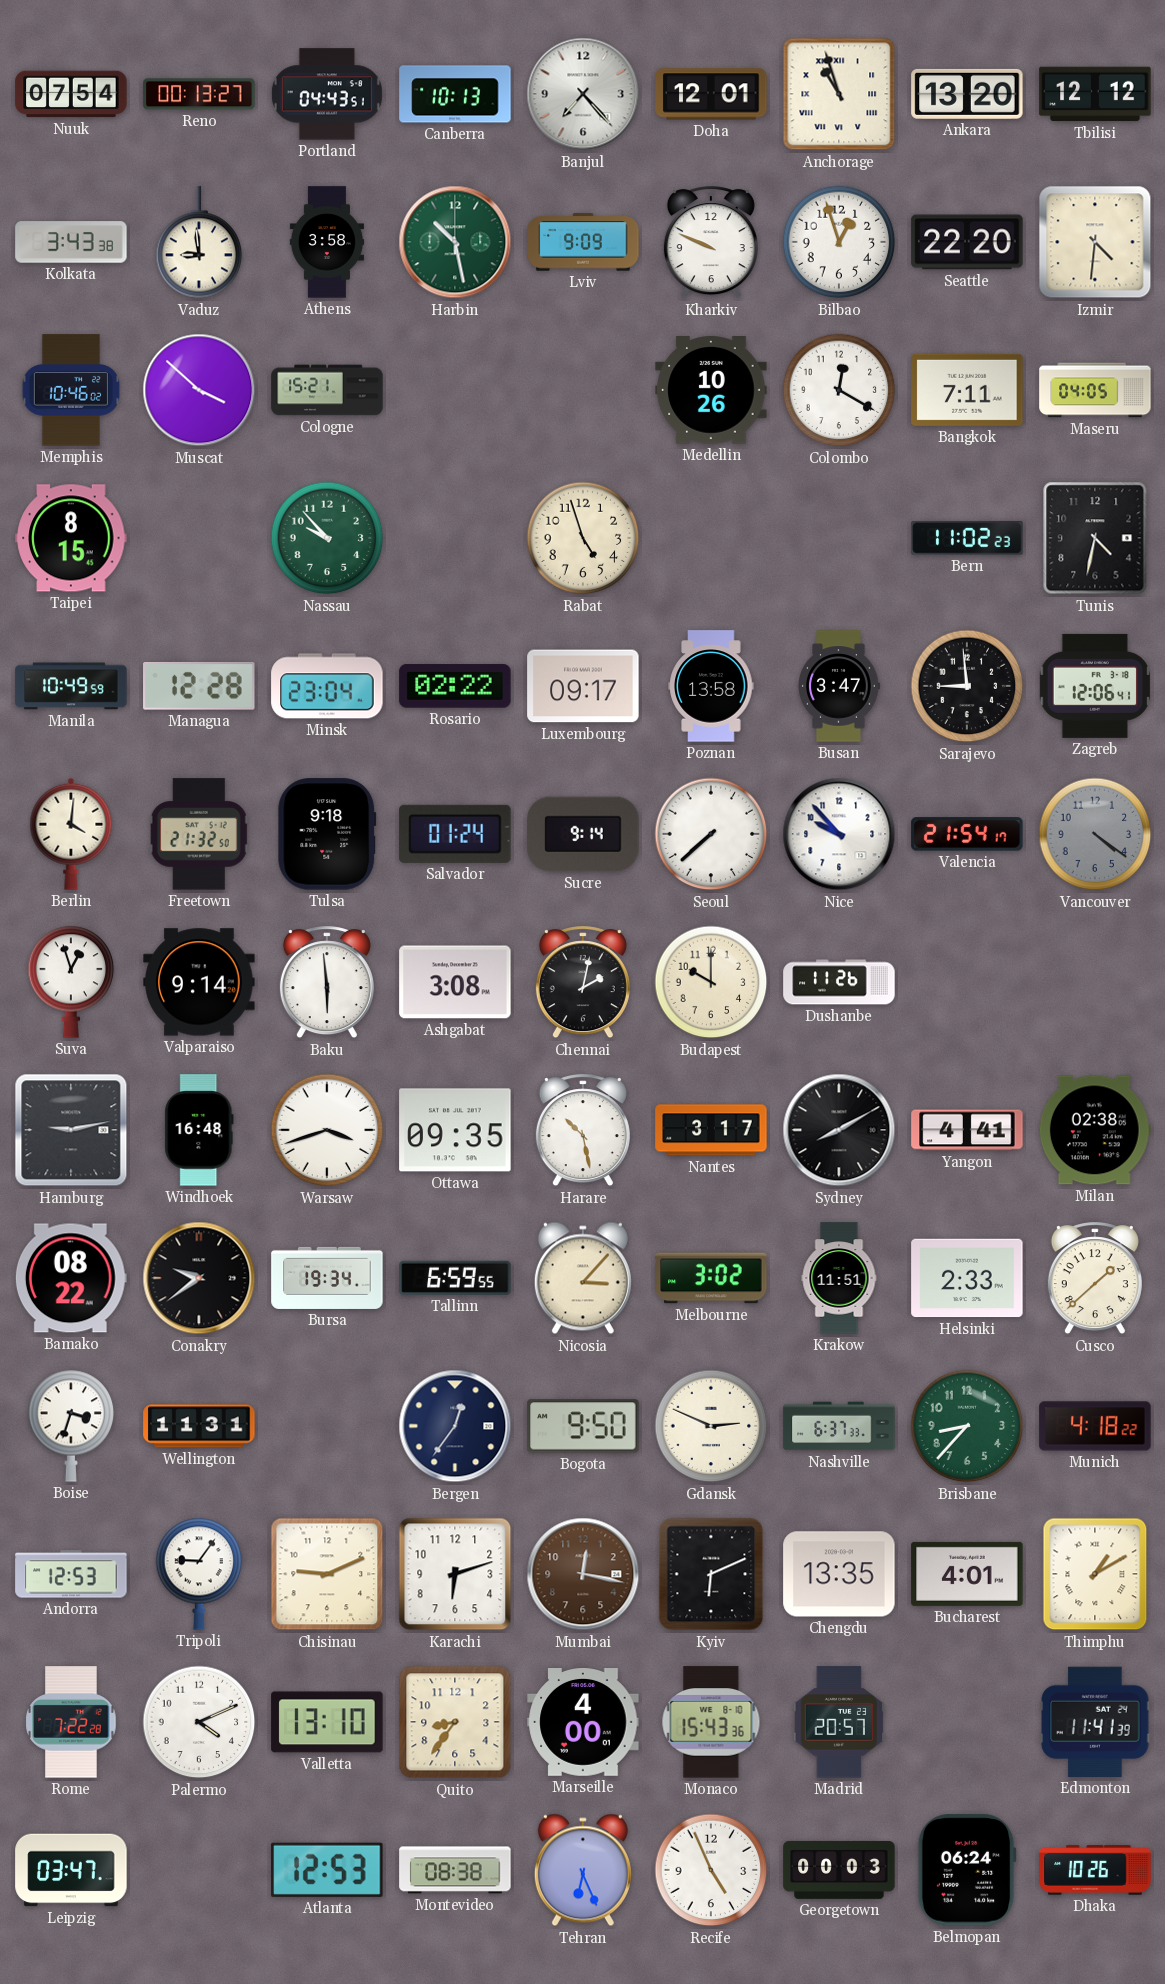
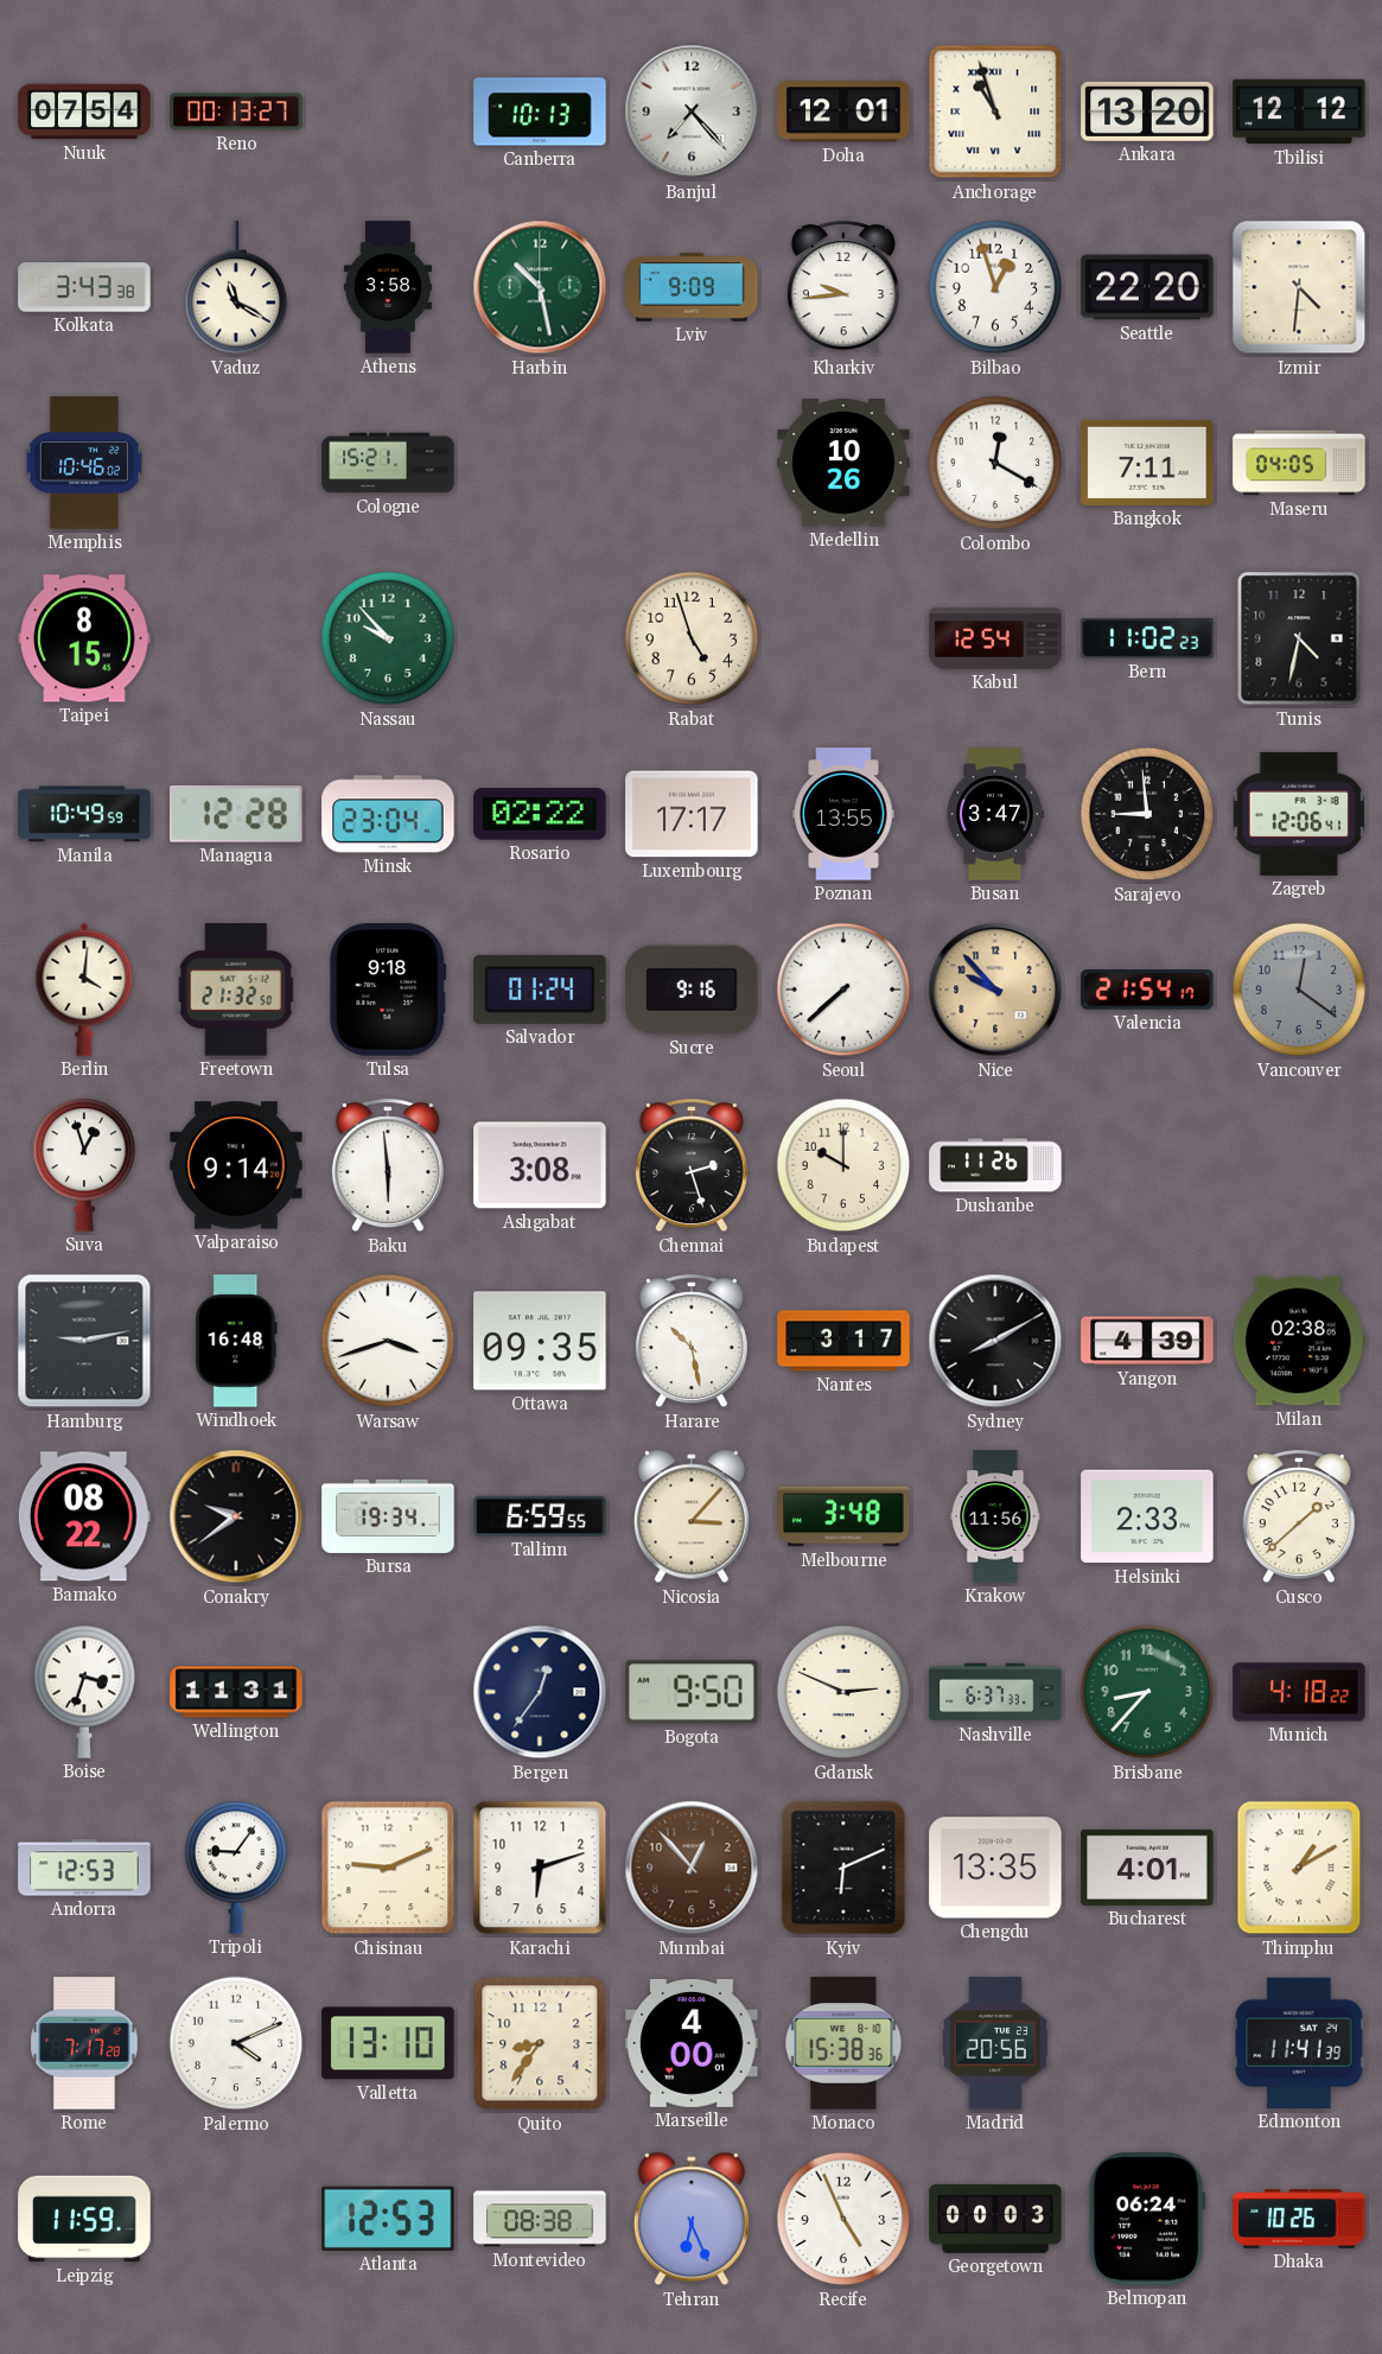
Portland: 04:43 -> none (327, 94)
Vaduz: 8:59 -> 11:20 (236, 288)
Kharkiv: 9:49 -> 9:44 (843, 288)
Muscat: 3:52 -> none (199, 390)
Kabul: none -> 12:54 (995, 638)
Luxembourg: 09:17 -> 17:17 (692, 814)
Poznan: 13:58 -> 13:55 (843, 814)
Sucre: 9:14 -> 9:16 (692, 990)
Nice dial: white -> champagne (995, 990)
Vancouver: 4:21 -> 12:21 (1299, 990)
Chennai: 2:02 -> 2:27 (692, 1166)
Yangon: 4:41 -> 4:39 (1147, 1341)
Melbourne: 3:02 -> 3:48 (843, 1516)
Krakow: 11:51 -> 11:56 (995, 1516)
Mumbai: 12:17 -> 12:53 (692, 1868)
Rome: 7:22 -> 7:17 (84, 2043)
Monaco: 15:43 -> 15:38 (843, 2043)
Madrid: 20:57 -> 20:56 (994, 2043)
Leipzig: 03:47 -> 11:59 (84, 2219)
